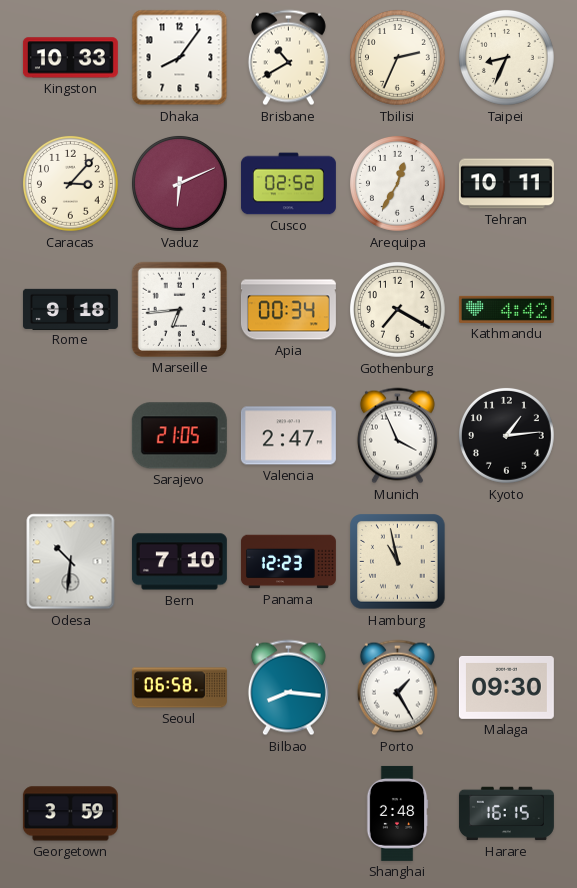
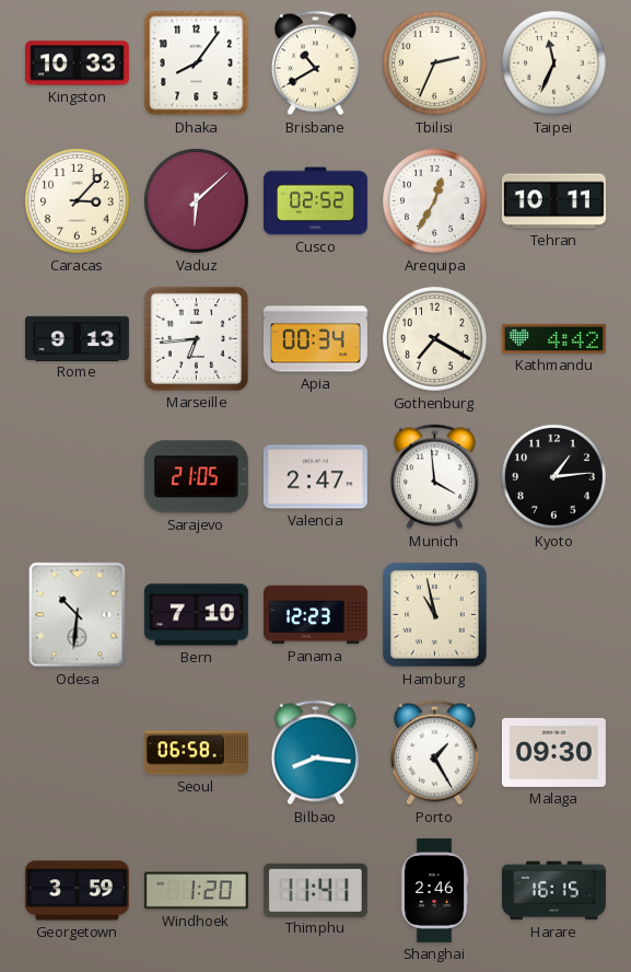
Taipei: 8:34 -> 11:34 (554, 63)
Vaduz: 6:11 -> 6:08 (197, 201)
Rome: 9:18 -> 9:13 (77, 338)
Munich: 3:56 -> 3:59 (434, 477)
Windhoek: none -> 1:20 (196, 891)
Thimphu: none -> 11:41 (315, 890)
Shanghai: 2:48 -> 2:46 (434, 890)
